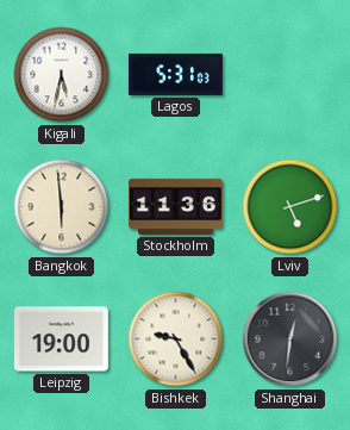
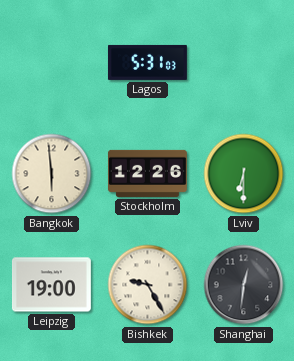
Kigali: 5:32 -> none (62, 75)
Stockholm: 11:36 -> 12:26 (147, 173)
Lviv: 5:12 -> 6:30 (244, 174)
